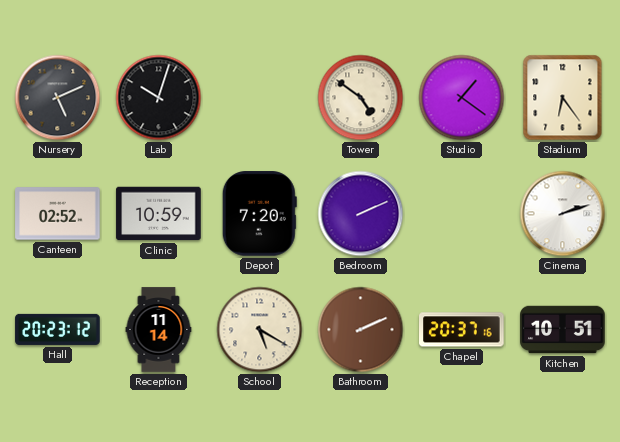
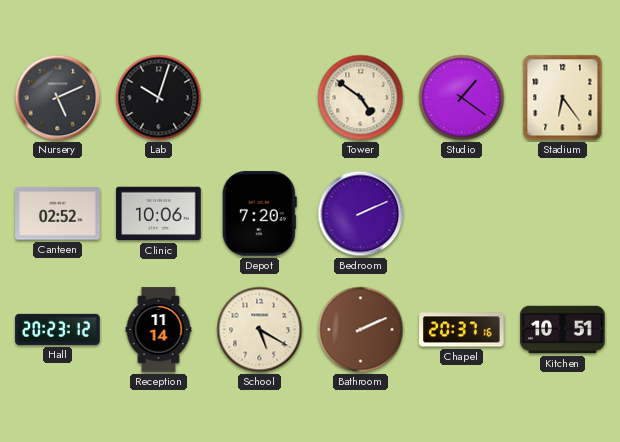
Clinic: 10:59 -> 10:06 (159, 214)
Cinema: 2:12 -> none (563, 214)
